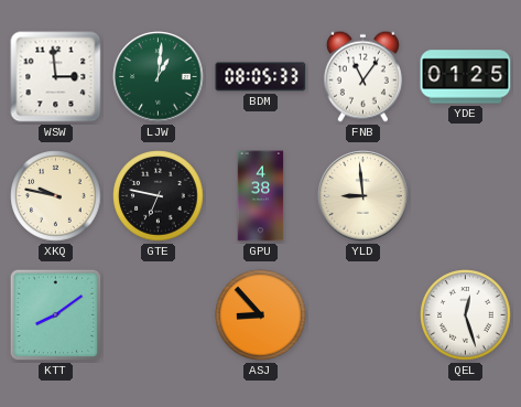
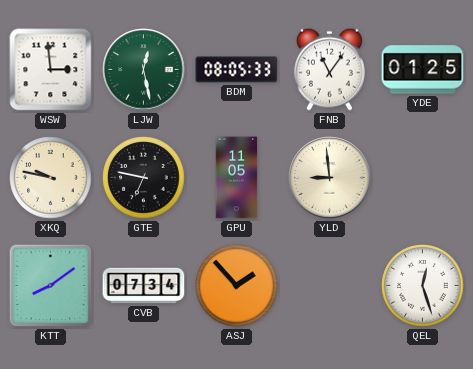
LJW: 1:01 -> 12:28 (144, 70)
GPU: 4:38 -> 11:05 (237, 178)
CVB: none -> 07:34 (144, 286)
ASJ: 8:53 -> 1:53 (237, 286)
